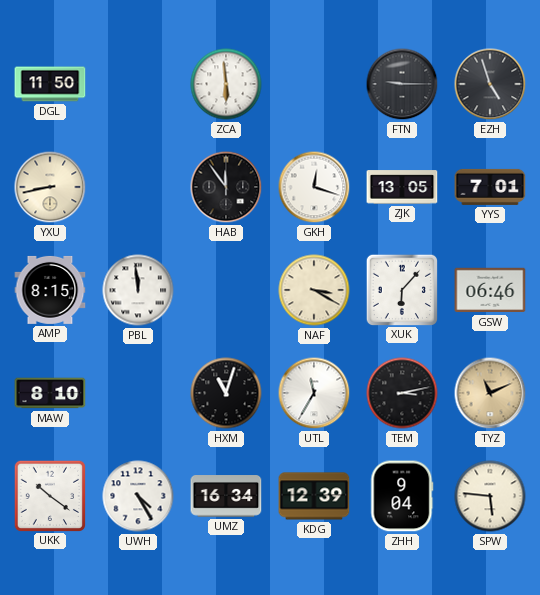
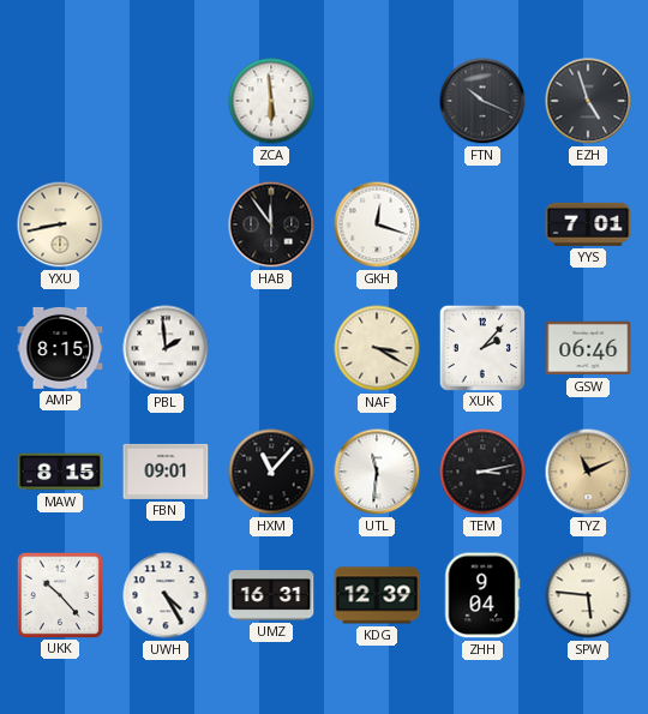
DGL: 11:50 -> none (50, 84)
FTN: 9:15 -> 10:19 (482, 101)
ZJK: 13:05 -> none (402, 187)
PBL: 11:59 -> 1:59 (166, 348)
XUK: 6:07 -> 2:07 (481, 347)
MAW: 8:10 -> 8:15 (60, 472)
FBN: none -> 09:01 (166, 472)
HXM: 11:03 -> 11:07 (271, 472)
UTL: 11:35 -> 11:31 (377, 472)
UKK: 10:21 -> 10:23 (59, 594)
UMZ: 16:34 -> 16:31 (271, 595)
